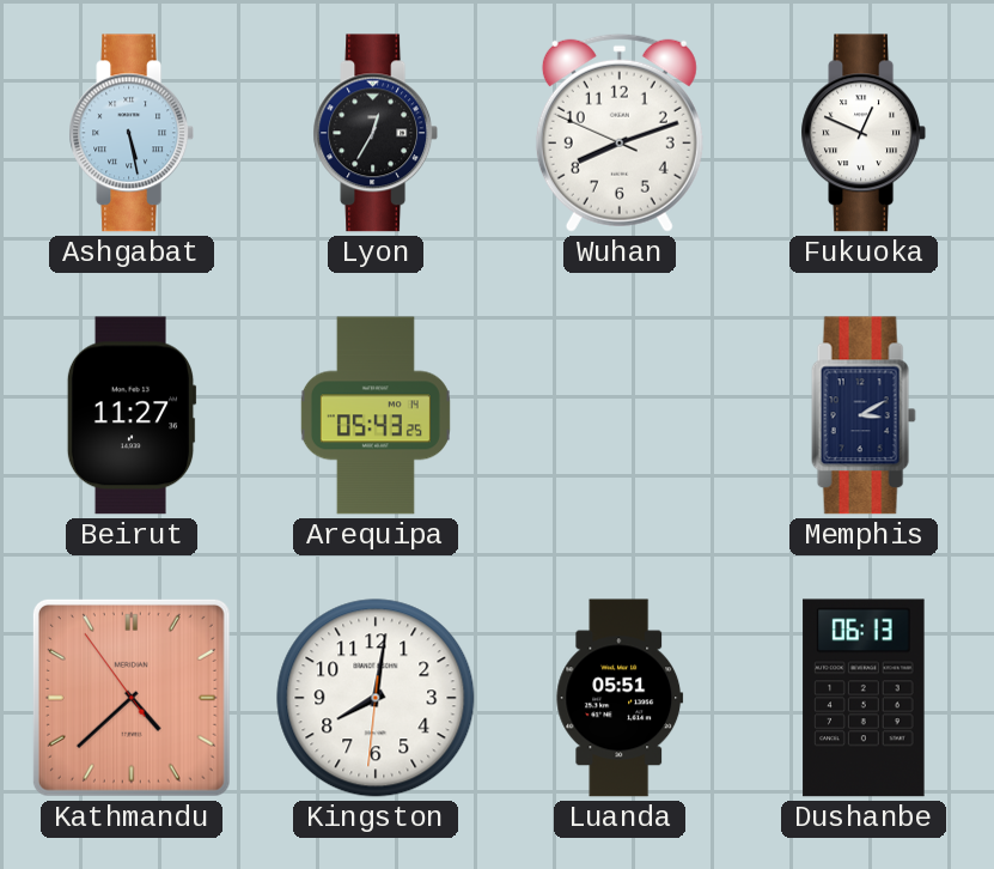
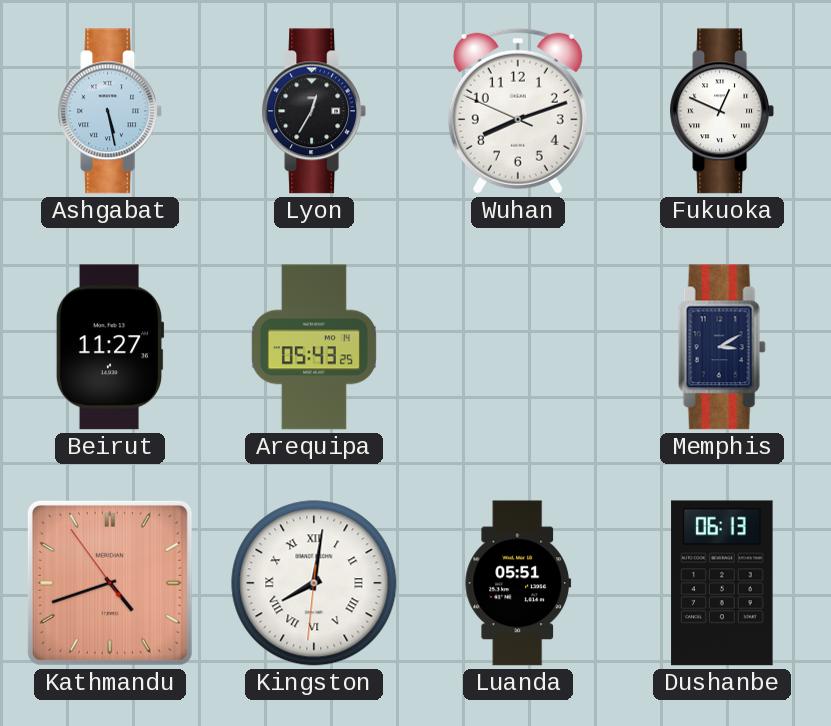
Kathmandu: 4:37 -> 4:41 (110, 583)
Kingston numerals: Arabic -> Roman (314, 583)
